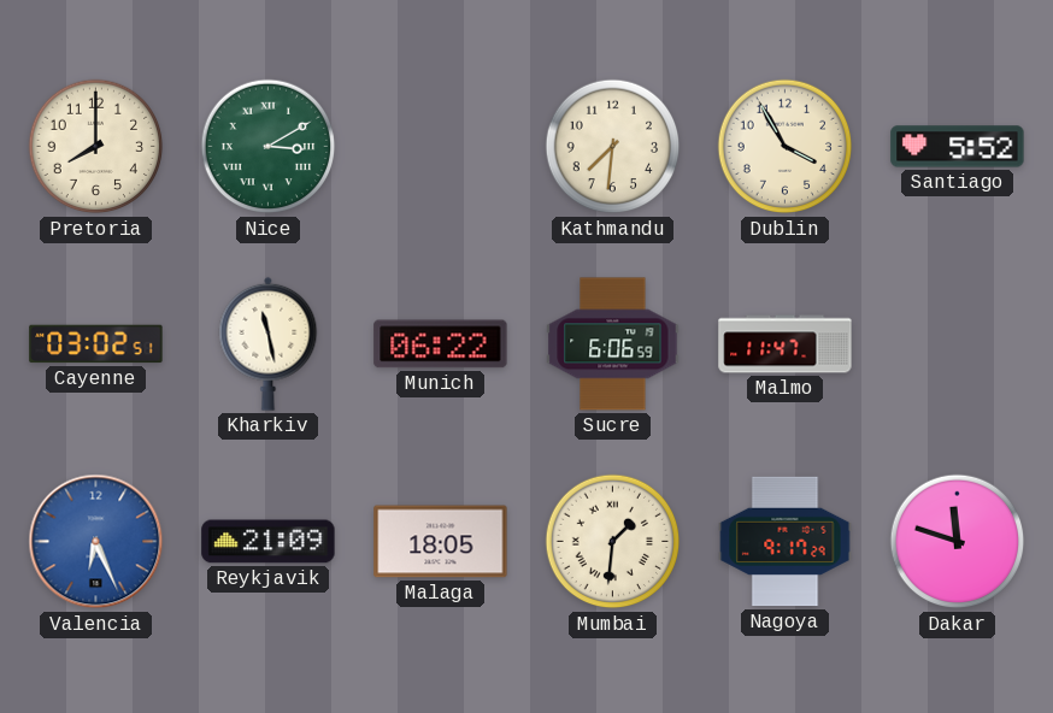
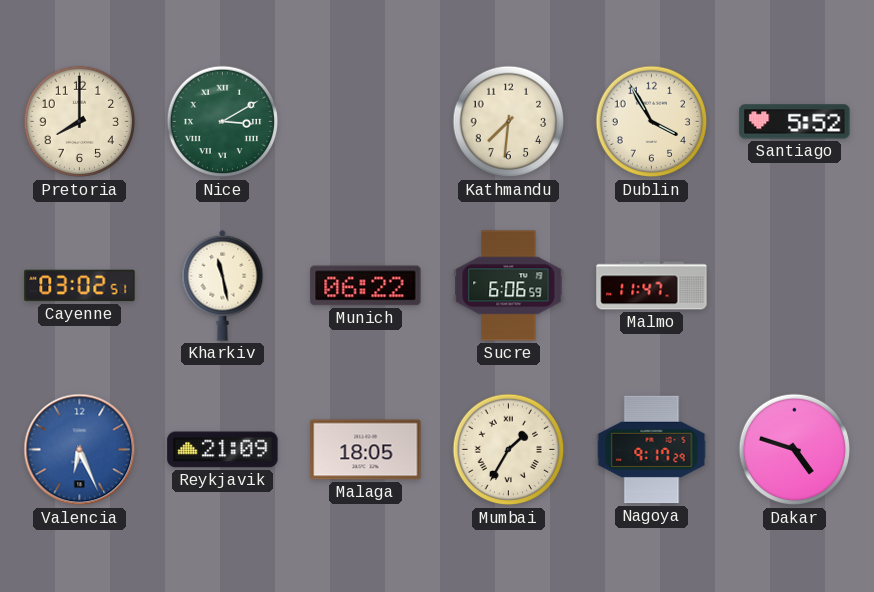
Mumbai: 1:31 -> 1:35 (509, 450)
Dakar: 11:48 -> 4:48 (795, 450)
